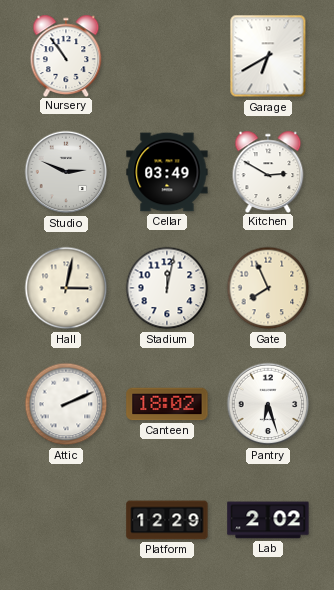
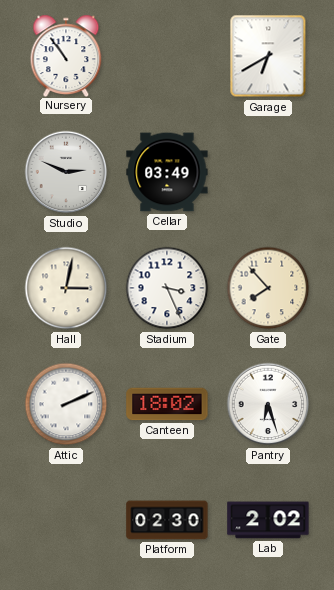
Kitchen: 2:50 -> none (268, 171)
Stadium: 12:02 -> 3:26 (167, 288)
Gate: 7:56 -> 7:53 (268, 288)
Platform: 12:29 -> 02:30 (167, 520)
